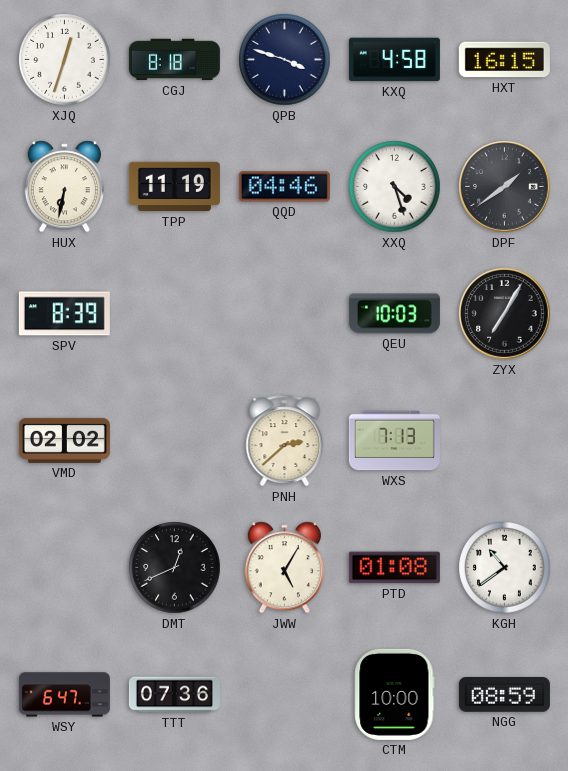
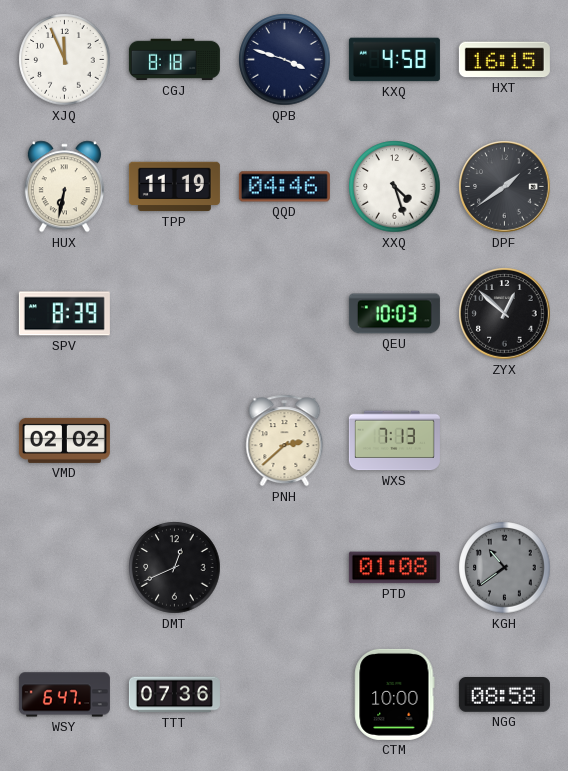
XJQ: 12:33 -> 11:56 (65, 60)
ZYX: 7:05 -> 12:52 (505, 314)
JWW: 5:05 -> none (284, 568)
KGH dial: white -> grey (505, 568)
NGG: 08:59 -> 08:58 (504, 695)
